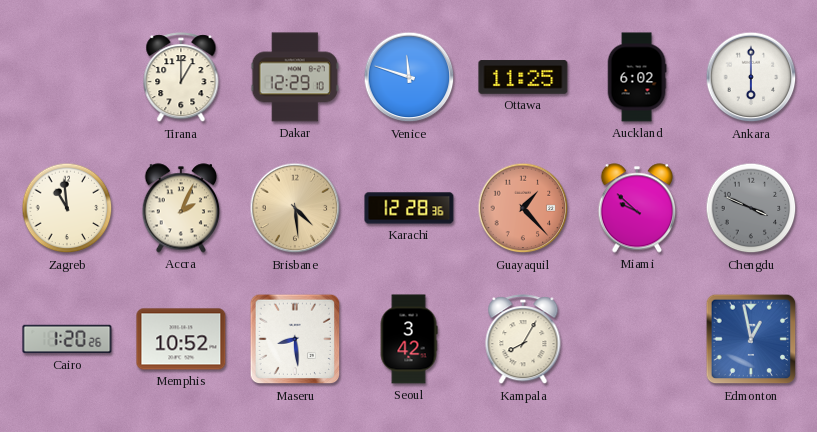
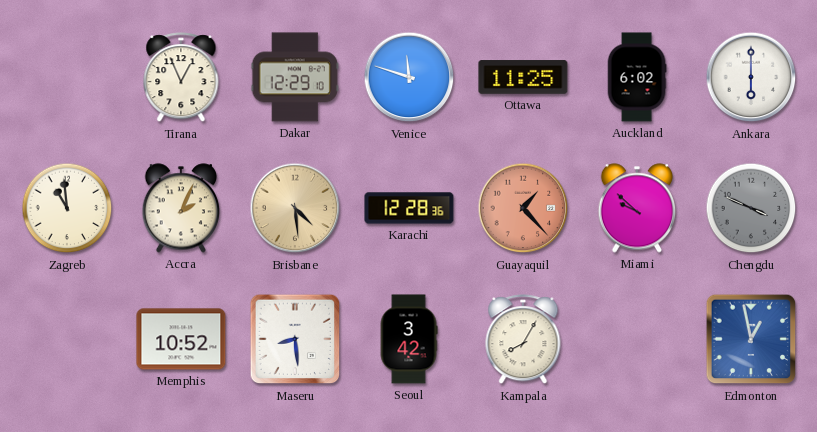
Tirana: 1:00 -> 12:56 (181, 78)
Cairo: 1:20 -> none (67, 339)
